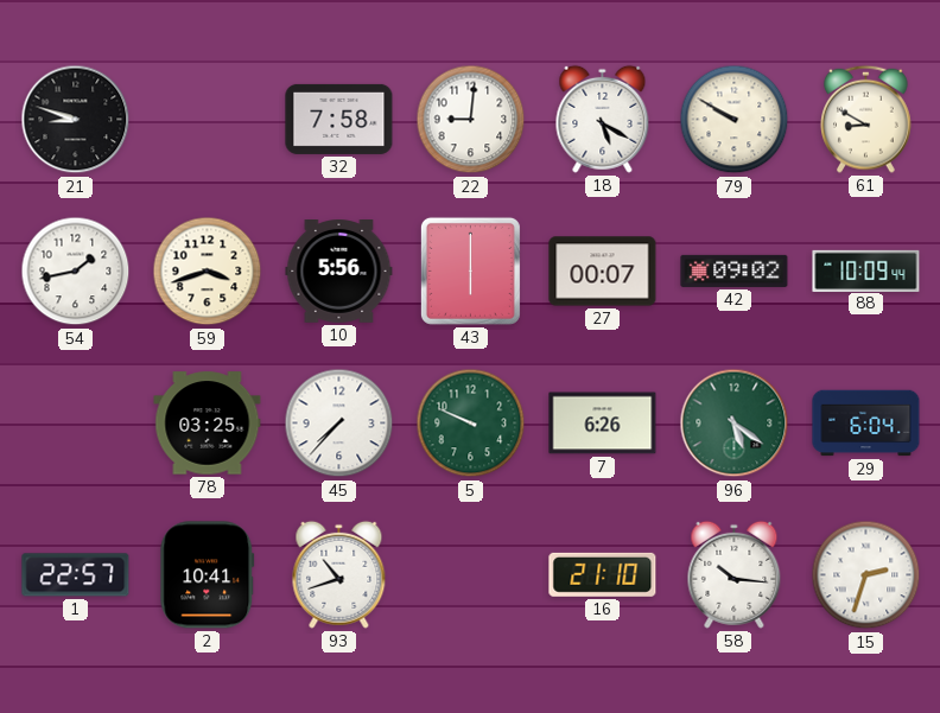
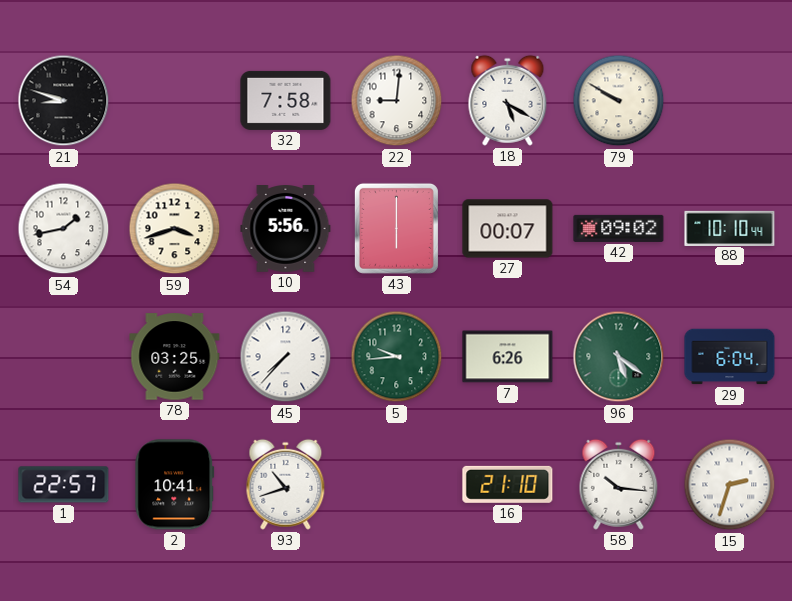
61: 8:50 -> none (866, 119)
88: 10:09 -> 10:10 (730, 228)
5: 9:49 -> 9:44 (397, 357)
